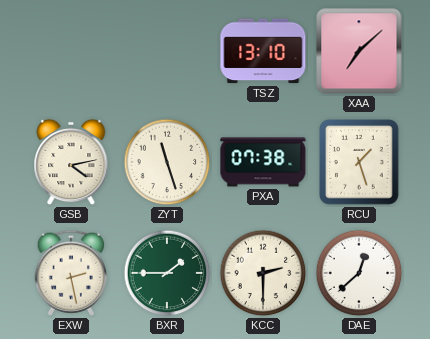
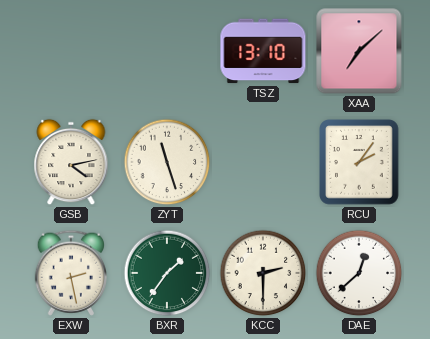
PXA: 07:38 -> none (263, 162)
RCU: 1:27 -> 2:06 (360, 162)
BXR: 1:45 -> 1:36 (167, 273)
